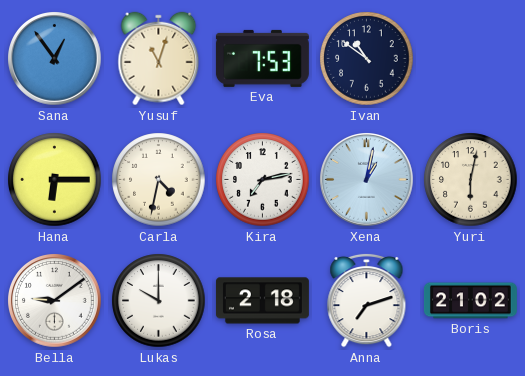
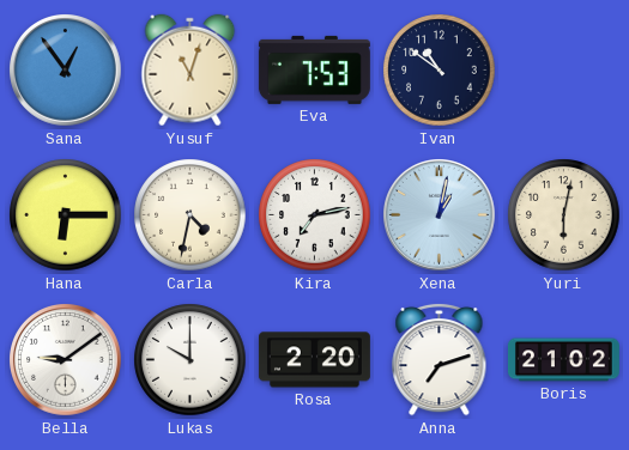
Rosa: 2:18 -> 2:20 (314, 360)
